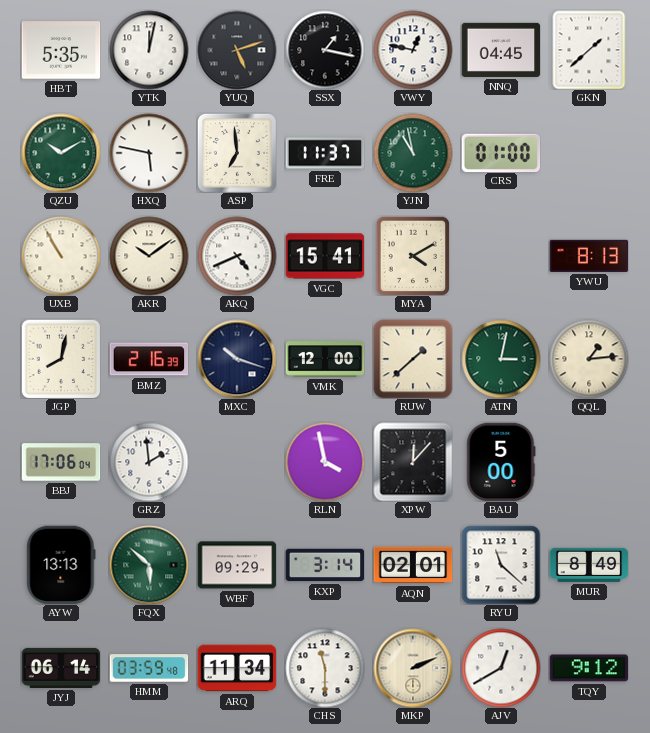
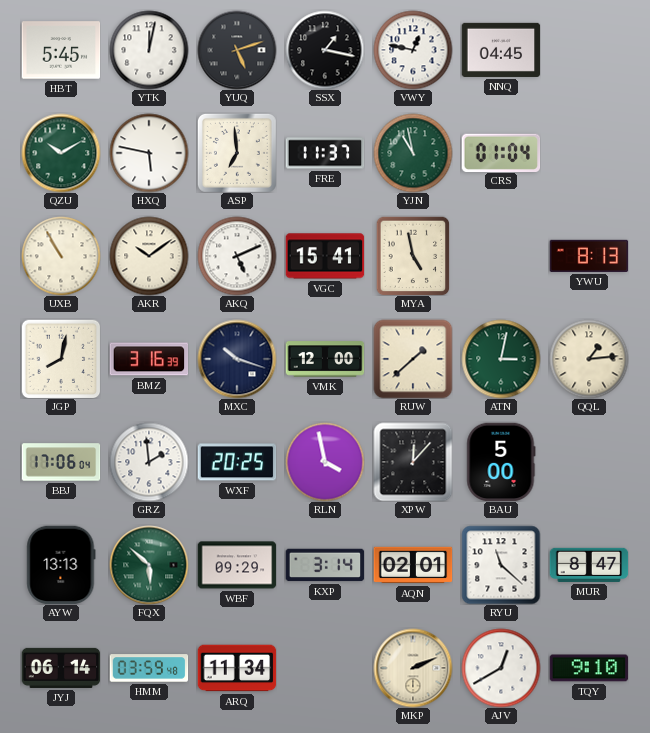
HBT: 5:35 -> 5:45 (61, 50)
GKN: 1:38 -> none (589, 50)
CRS: 01:00 -> 01:04 (501, 152)
AKQ: 4:41 -> 5:11 (237, 256)
MYA: 4:10 -> 4:58 (413, 256)
BMZ: 2:16 -> 3:16 (149, 359)
WXF: none -> 20:25 (237, 462)
MUR: 8:49 -> 8:47 (589, 565)
CHS: 11:30 -> none (325, 668)
TQY: 9:12 -> 9:10 (589, 668)
